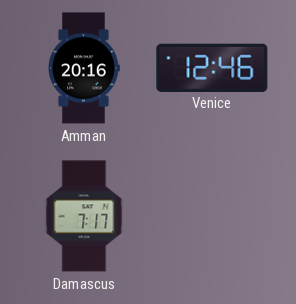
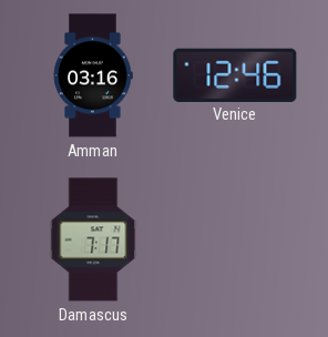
Amman: 20:16 -> 03:16 (93, 75)
